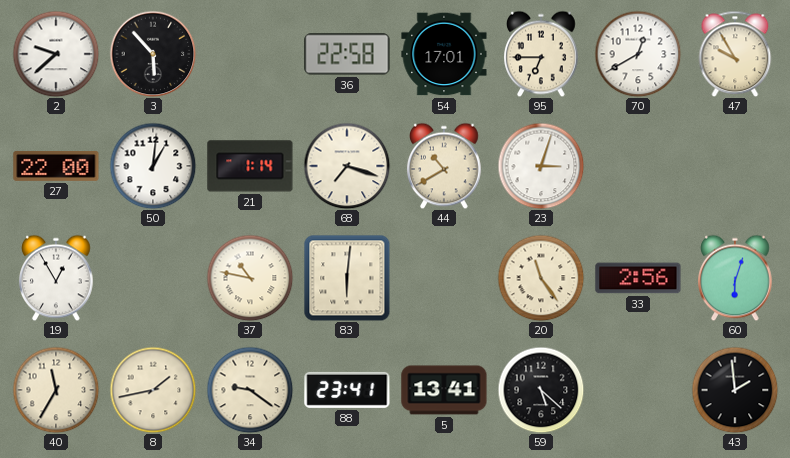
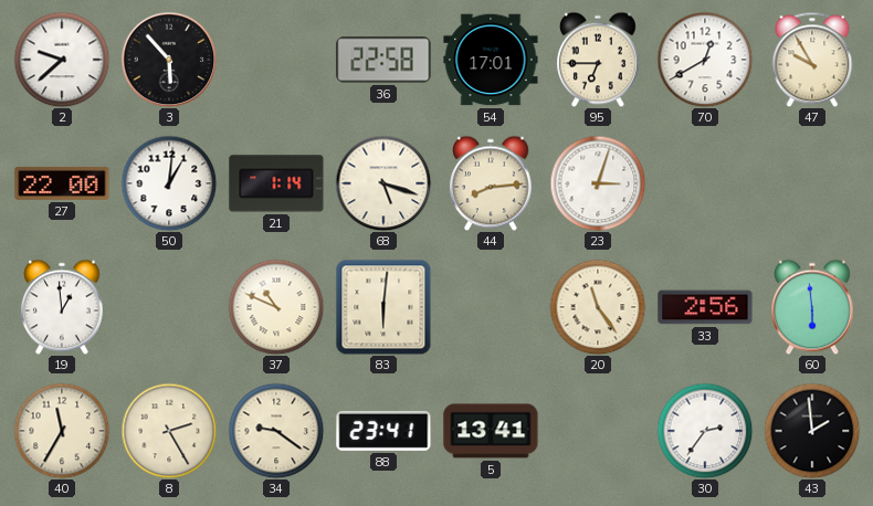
68: 7:18 -> 5:18 (383, 183)
44: 10:40 -> 8:14 (491, 183)
19: 12:55 -> 12:59 (62, 307)
37: 10:47 -> 10:49 (276, 307)
60: 6:03 -> 5:59 (812, 307)
8: 1:43 -> 2:25 (169, 431)
59: 5:22 -> none (541, 390)
30: none -> 2:36 (705, 431)
